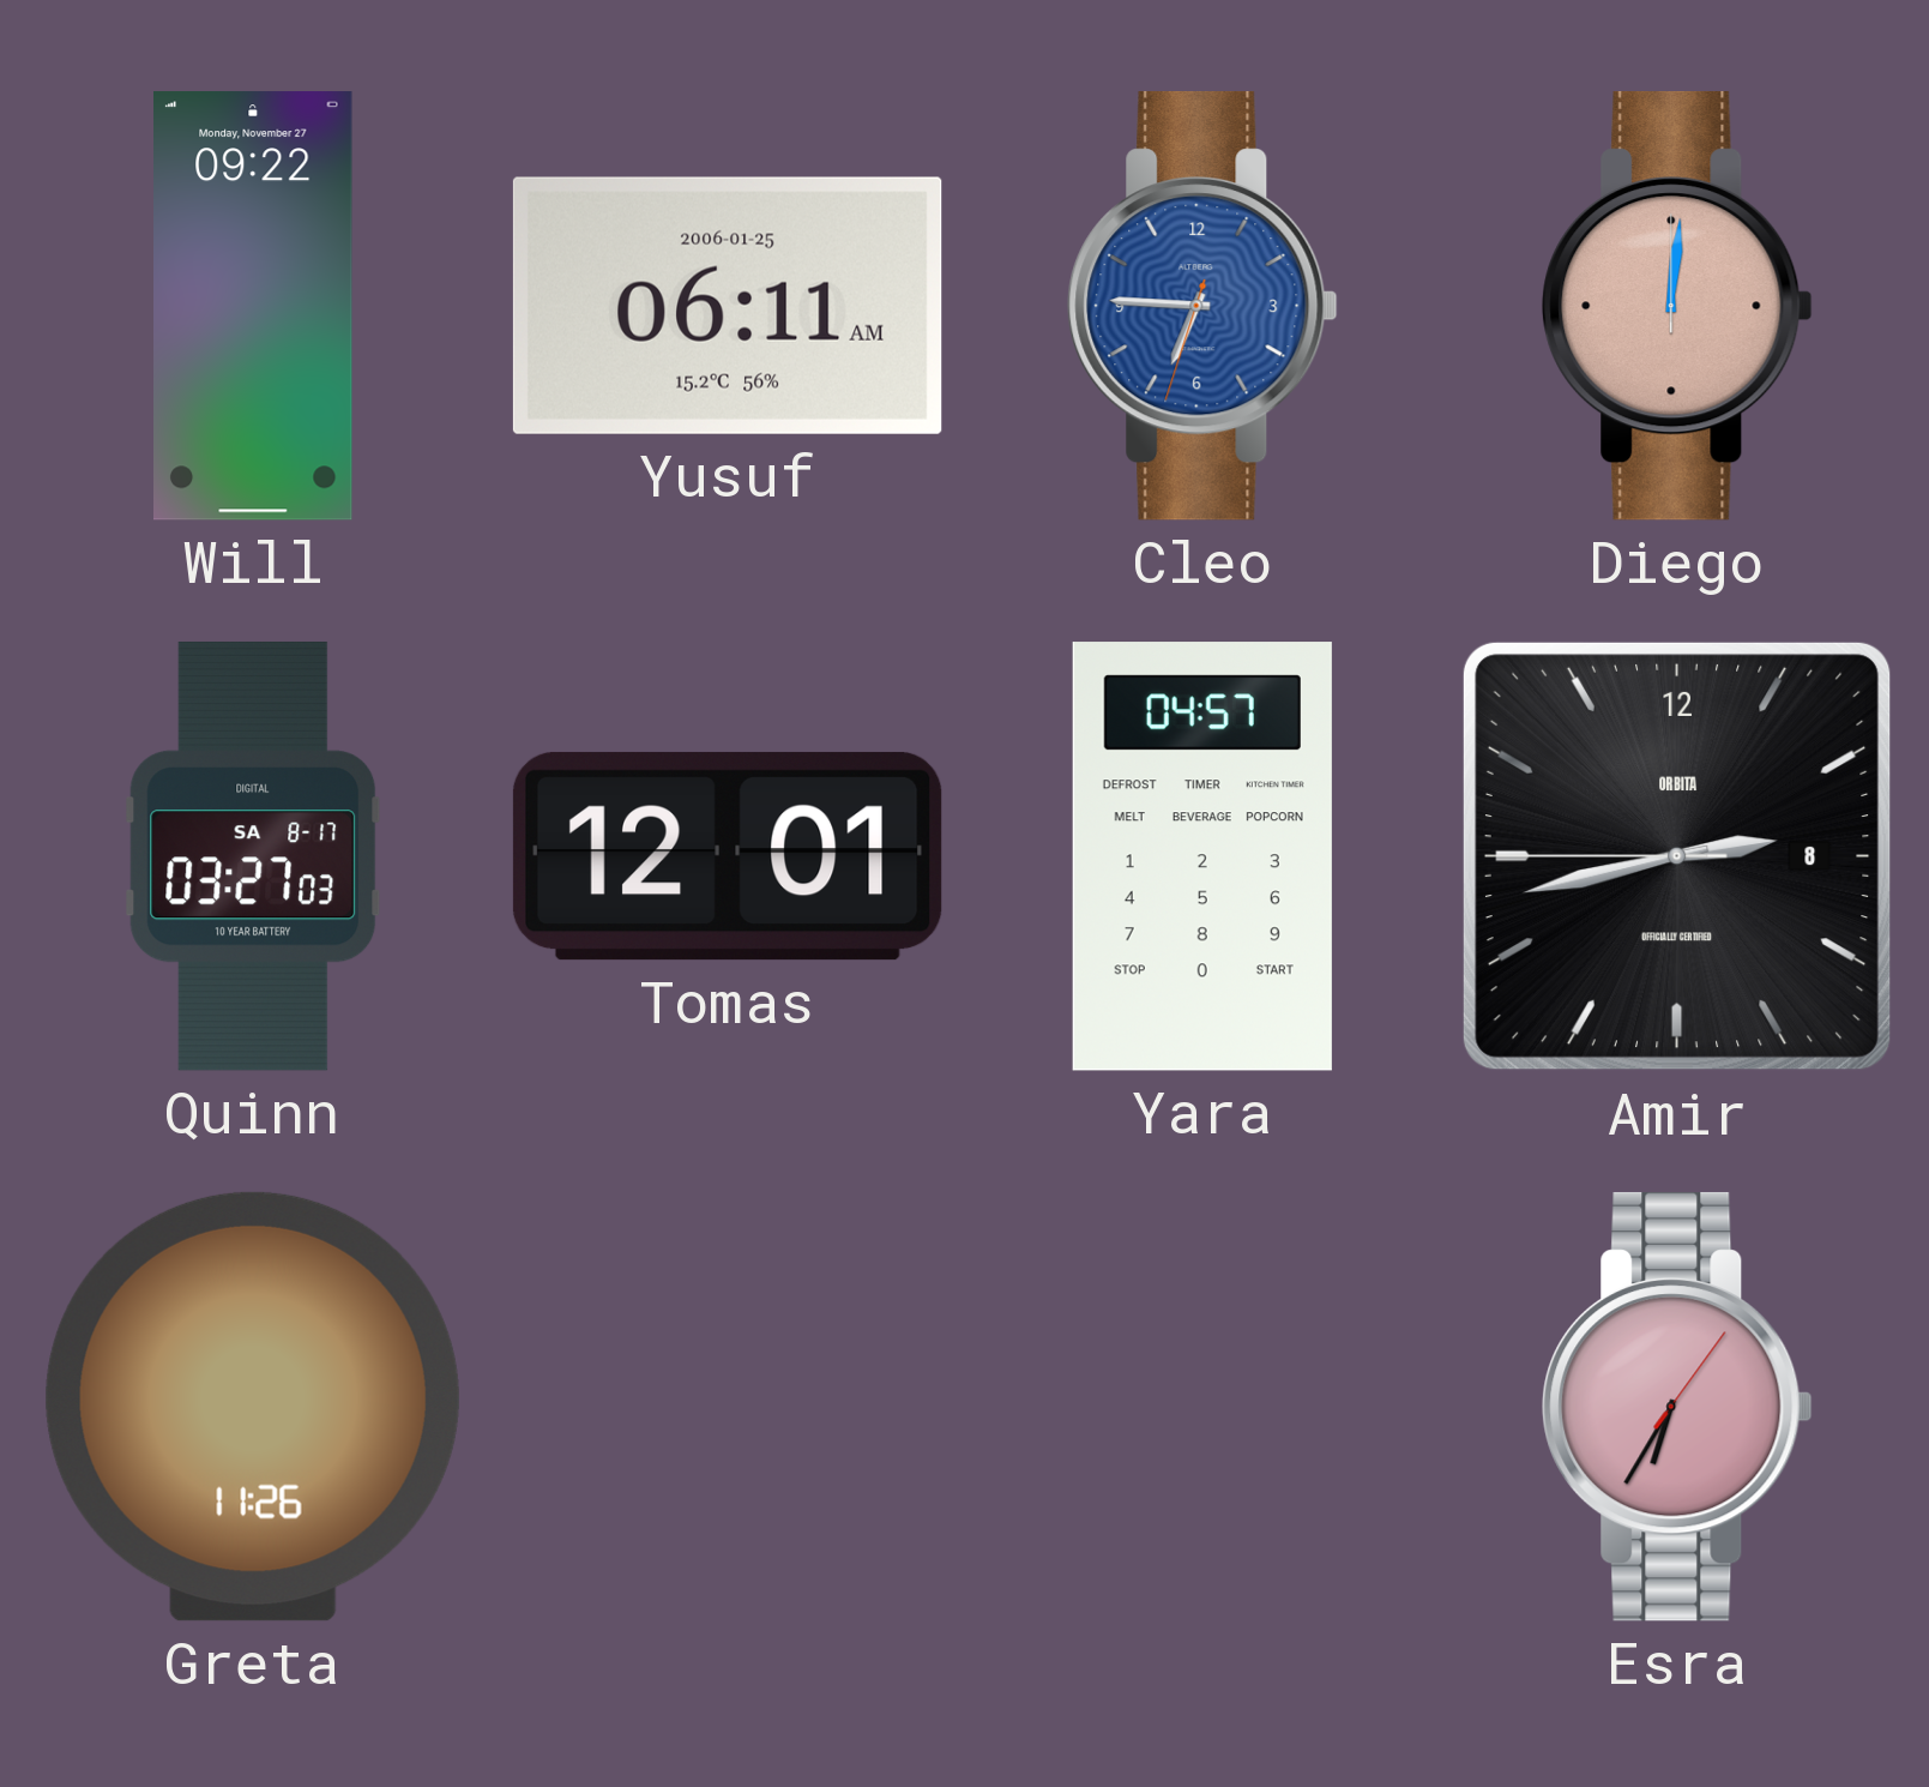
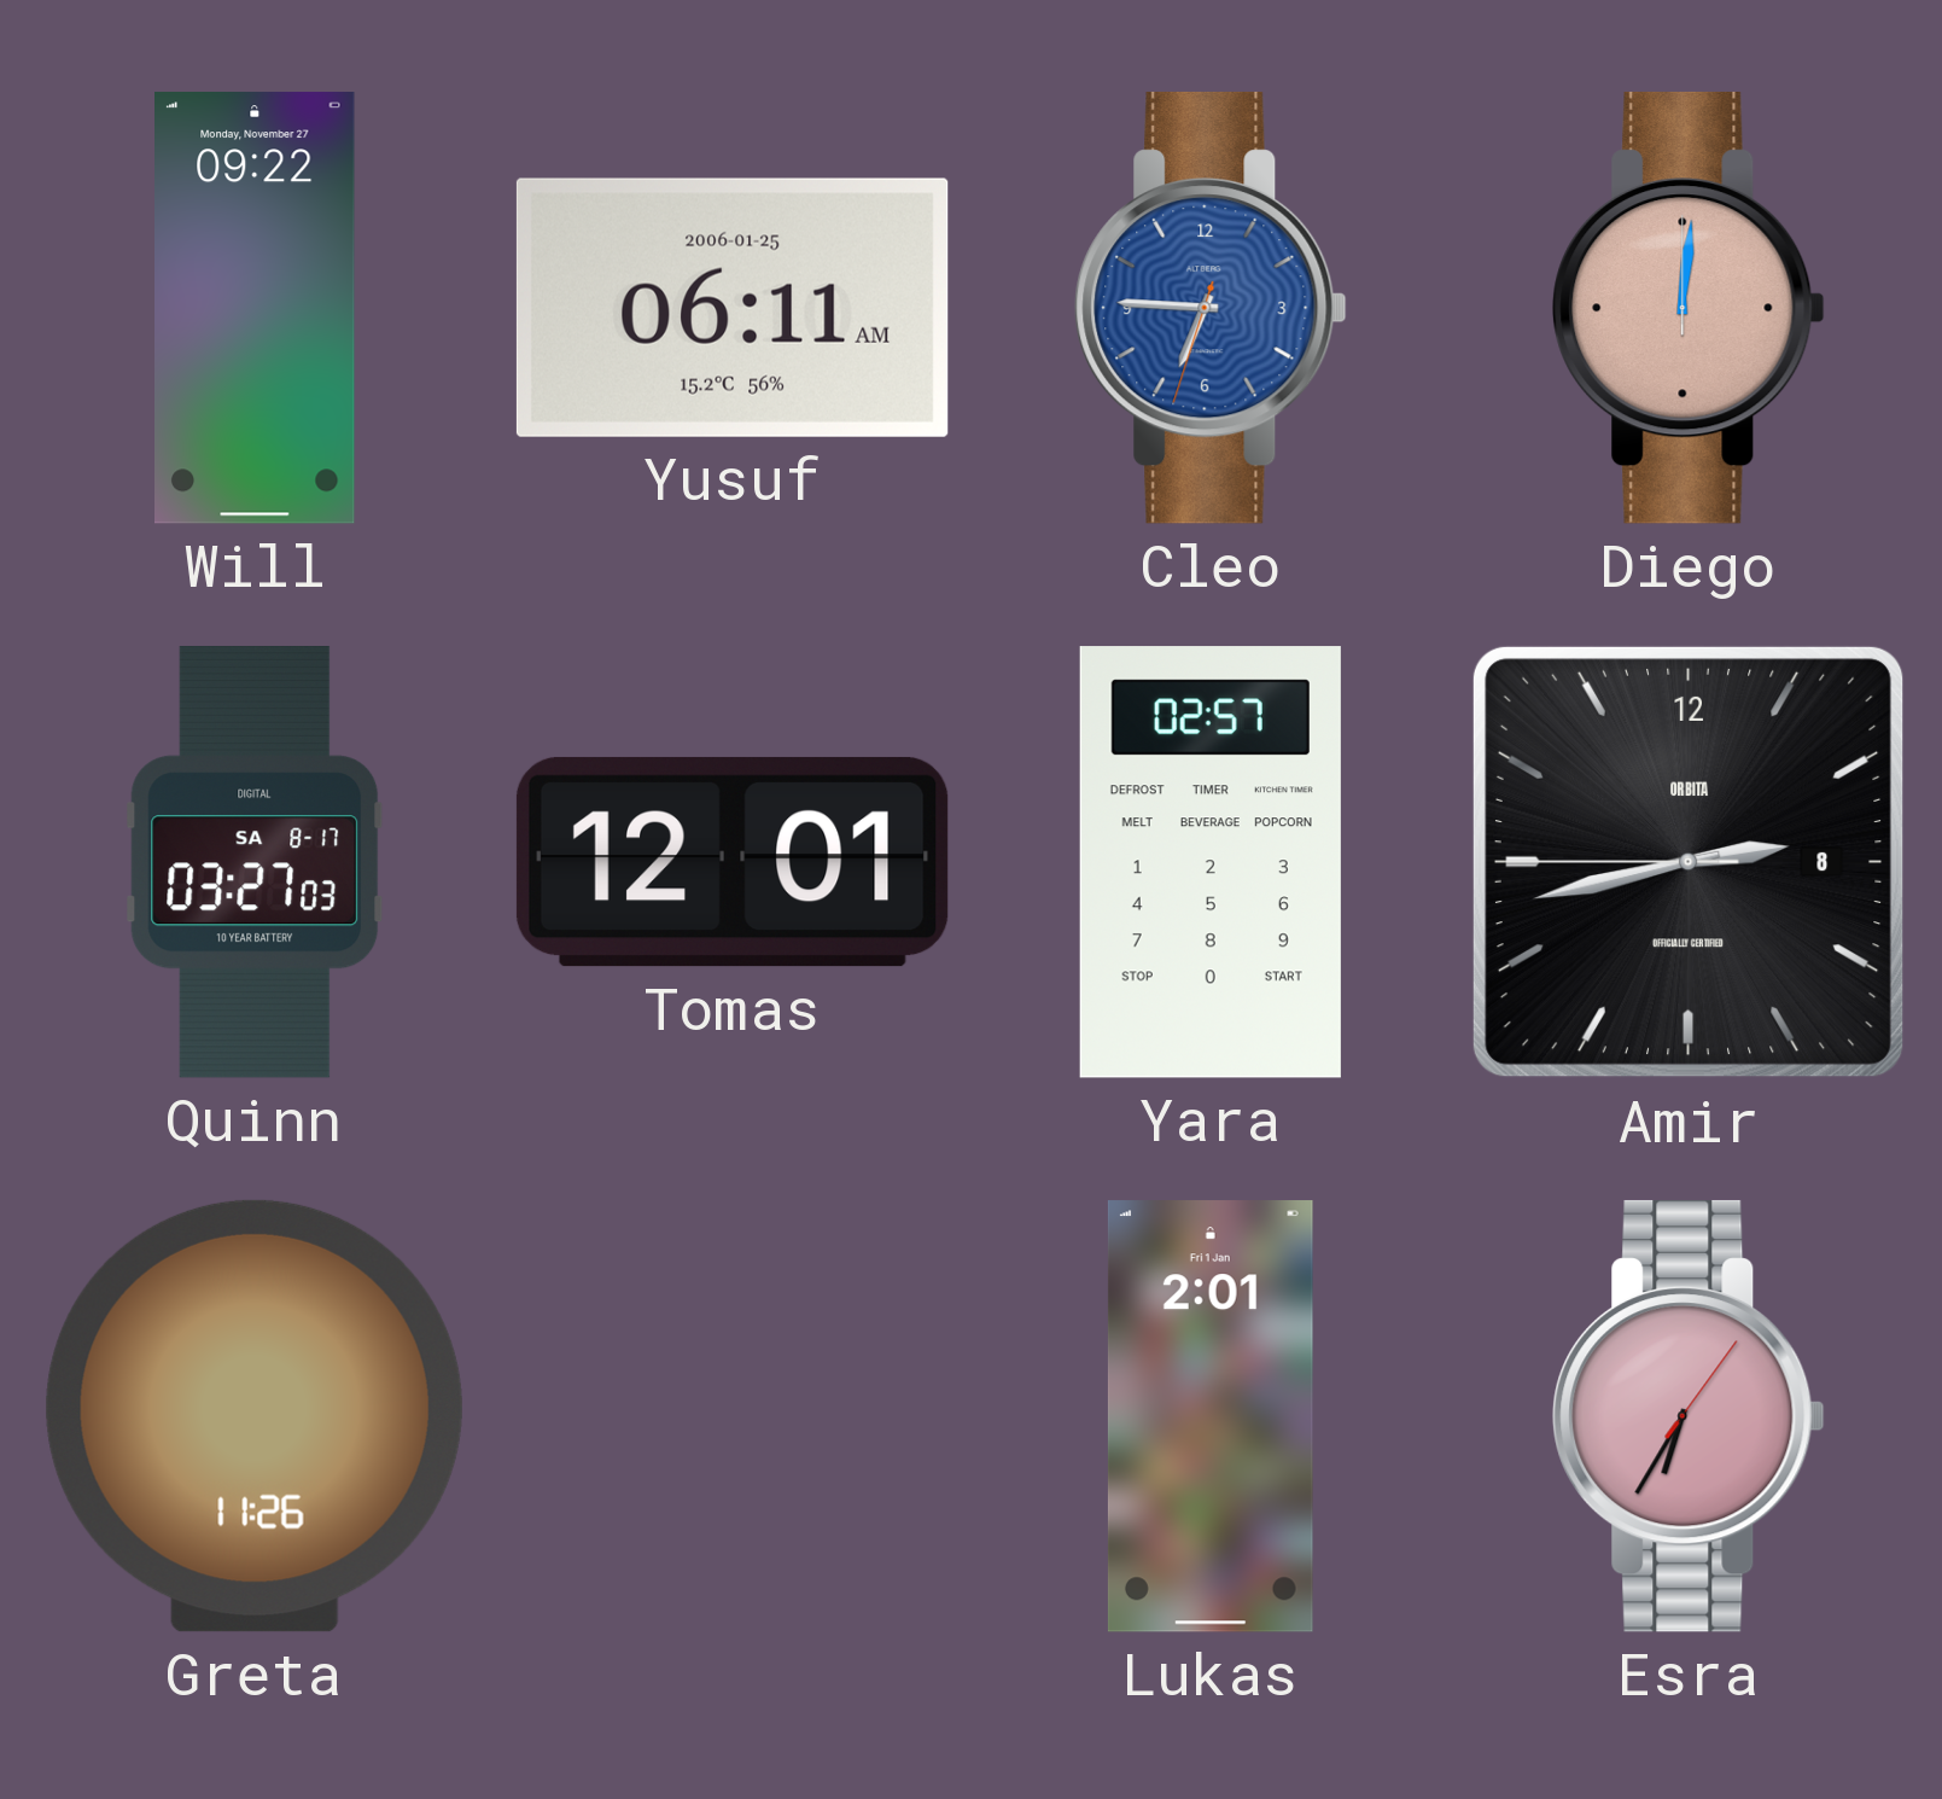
Yara: 04:57 -> 02:57 (1211, 862)
Lukas: none -> 2:01 (1211, 1416)
